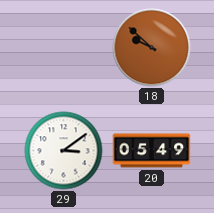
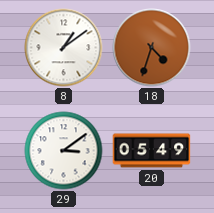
8: none -> 1:09 (64, 48)
18: 9:52 -> 4:33 (152, 48)
